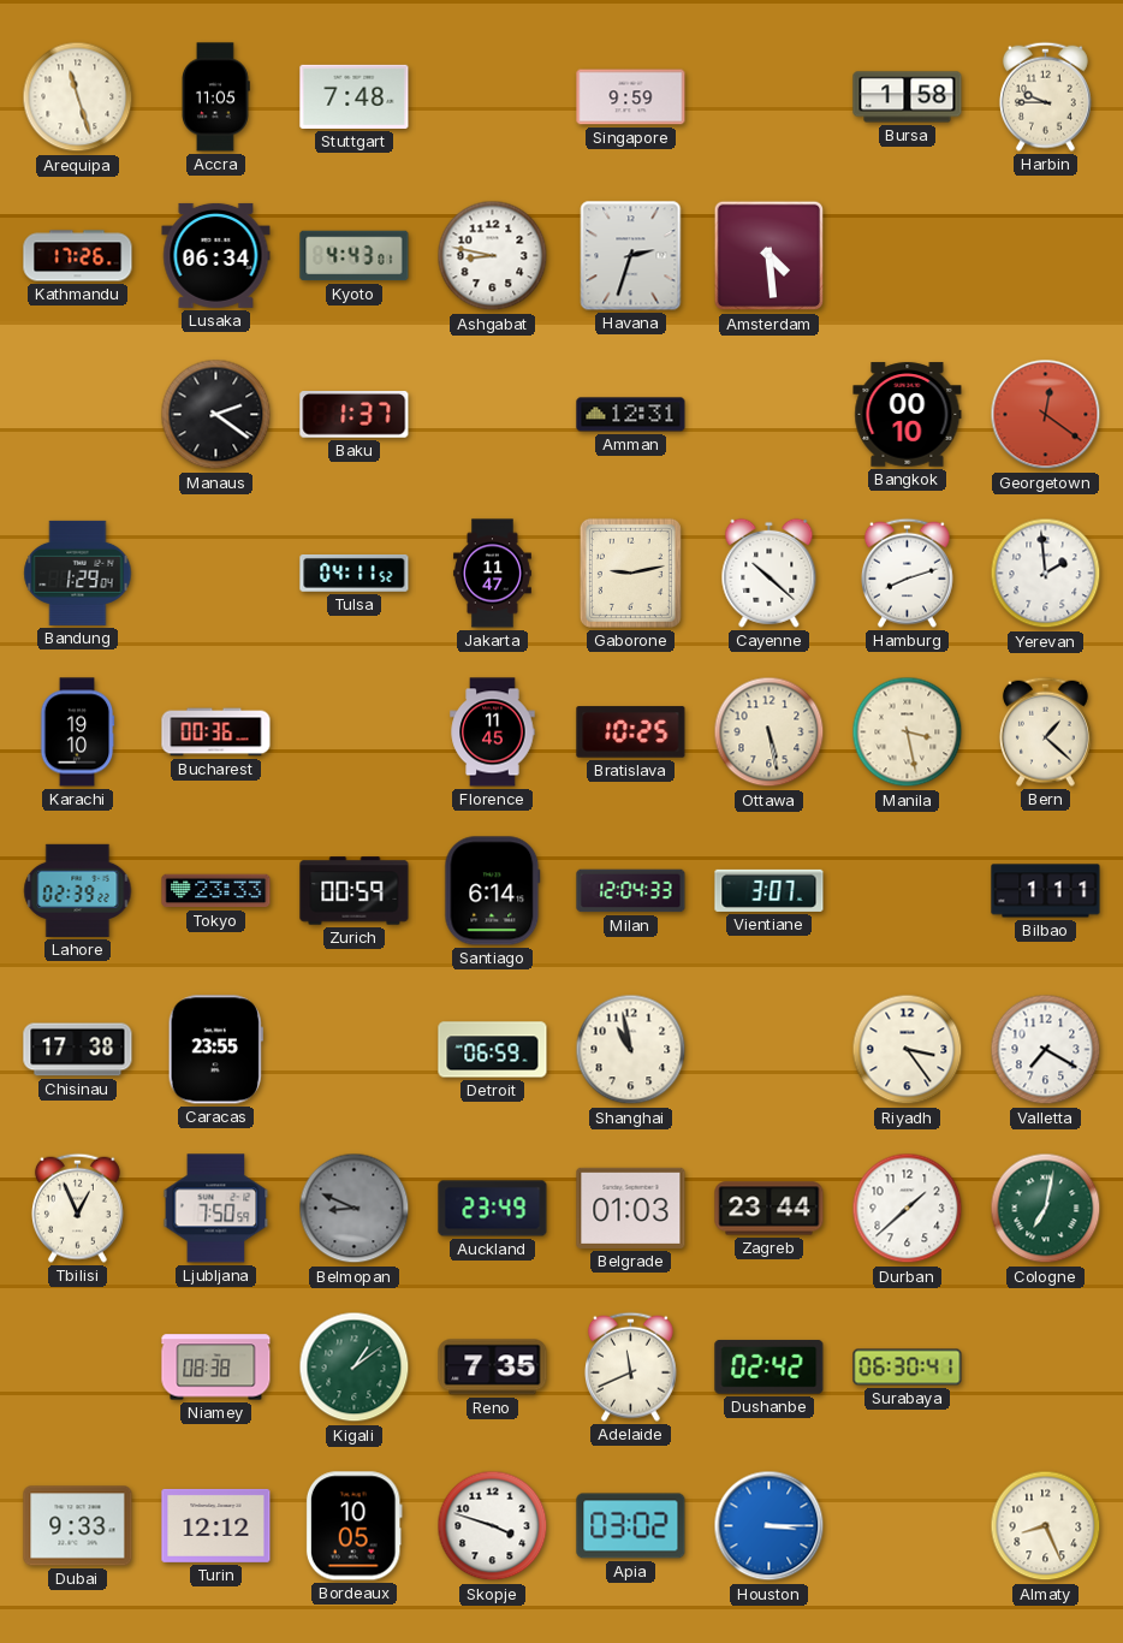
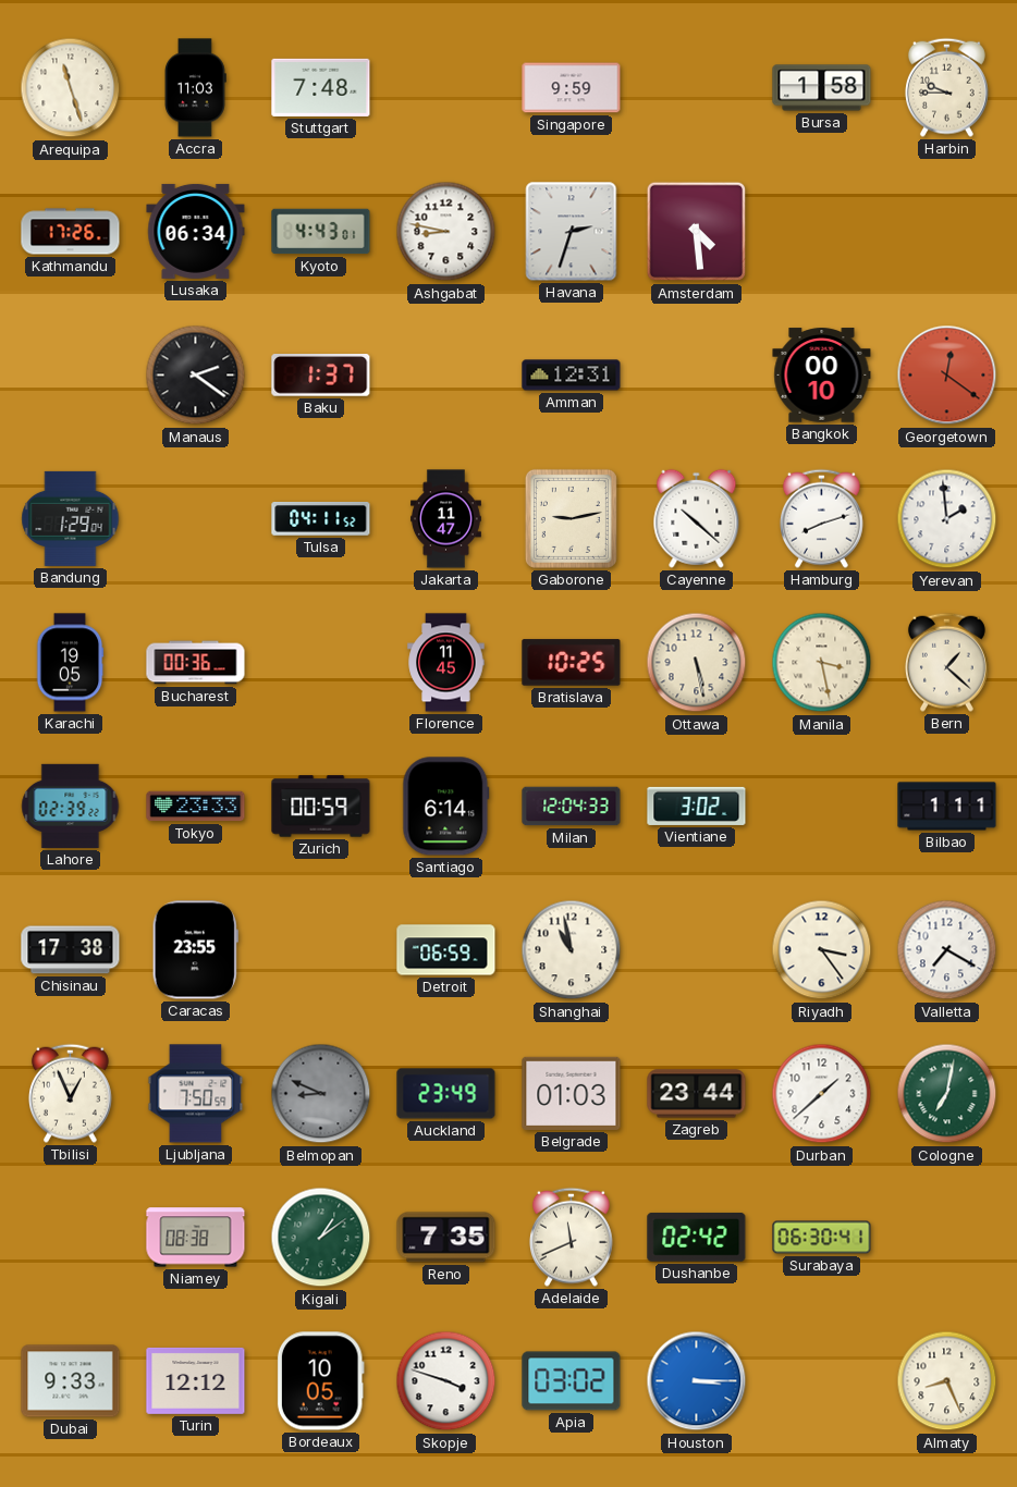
Accra: 11:05 -> 11:03 (196, 88)
Karachi: 19:10 -> 19:05 (70, 663)
Vientiane: 3:07 -> 3:02 (697, 806)
